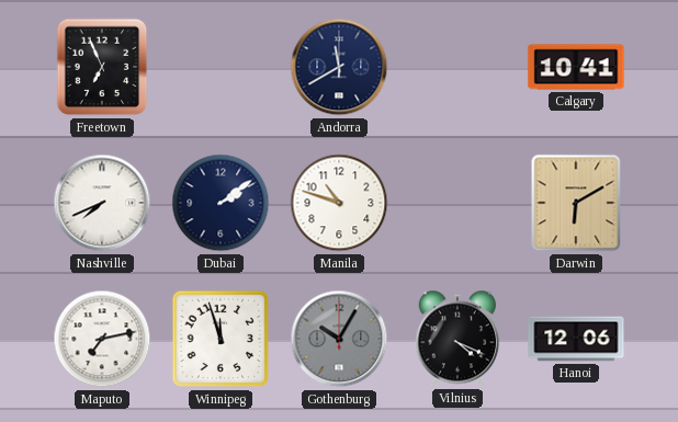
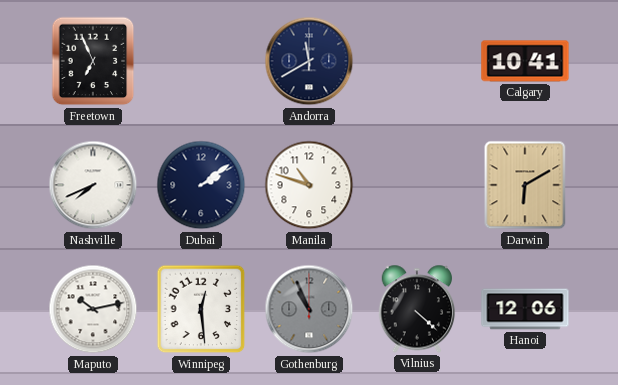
Maputo: 7:13 -> 10:13 (93, 309)
Winnipeg: 11:57 -> 12:29 (201, 309)
Gothenburg: 10:05 -> 10:56 (309, 309)
Vilnius: 4:19 -> 4:22 (417, 309)
